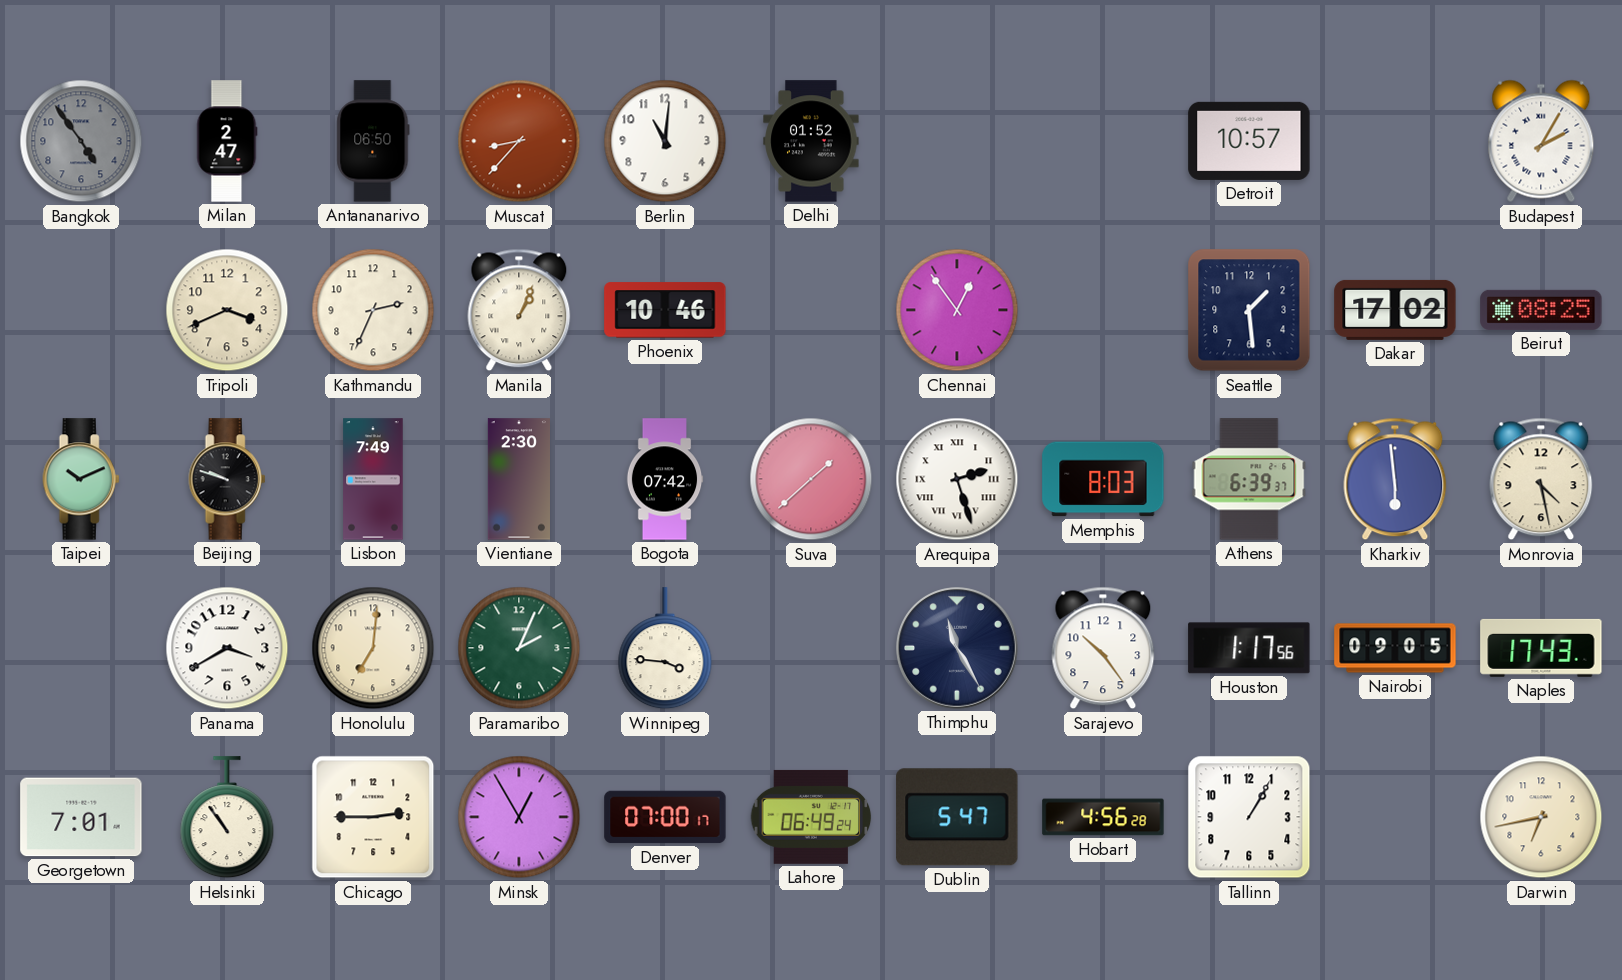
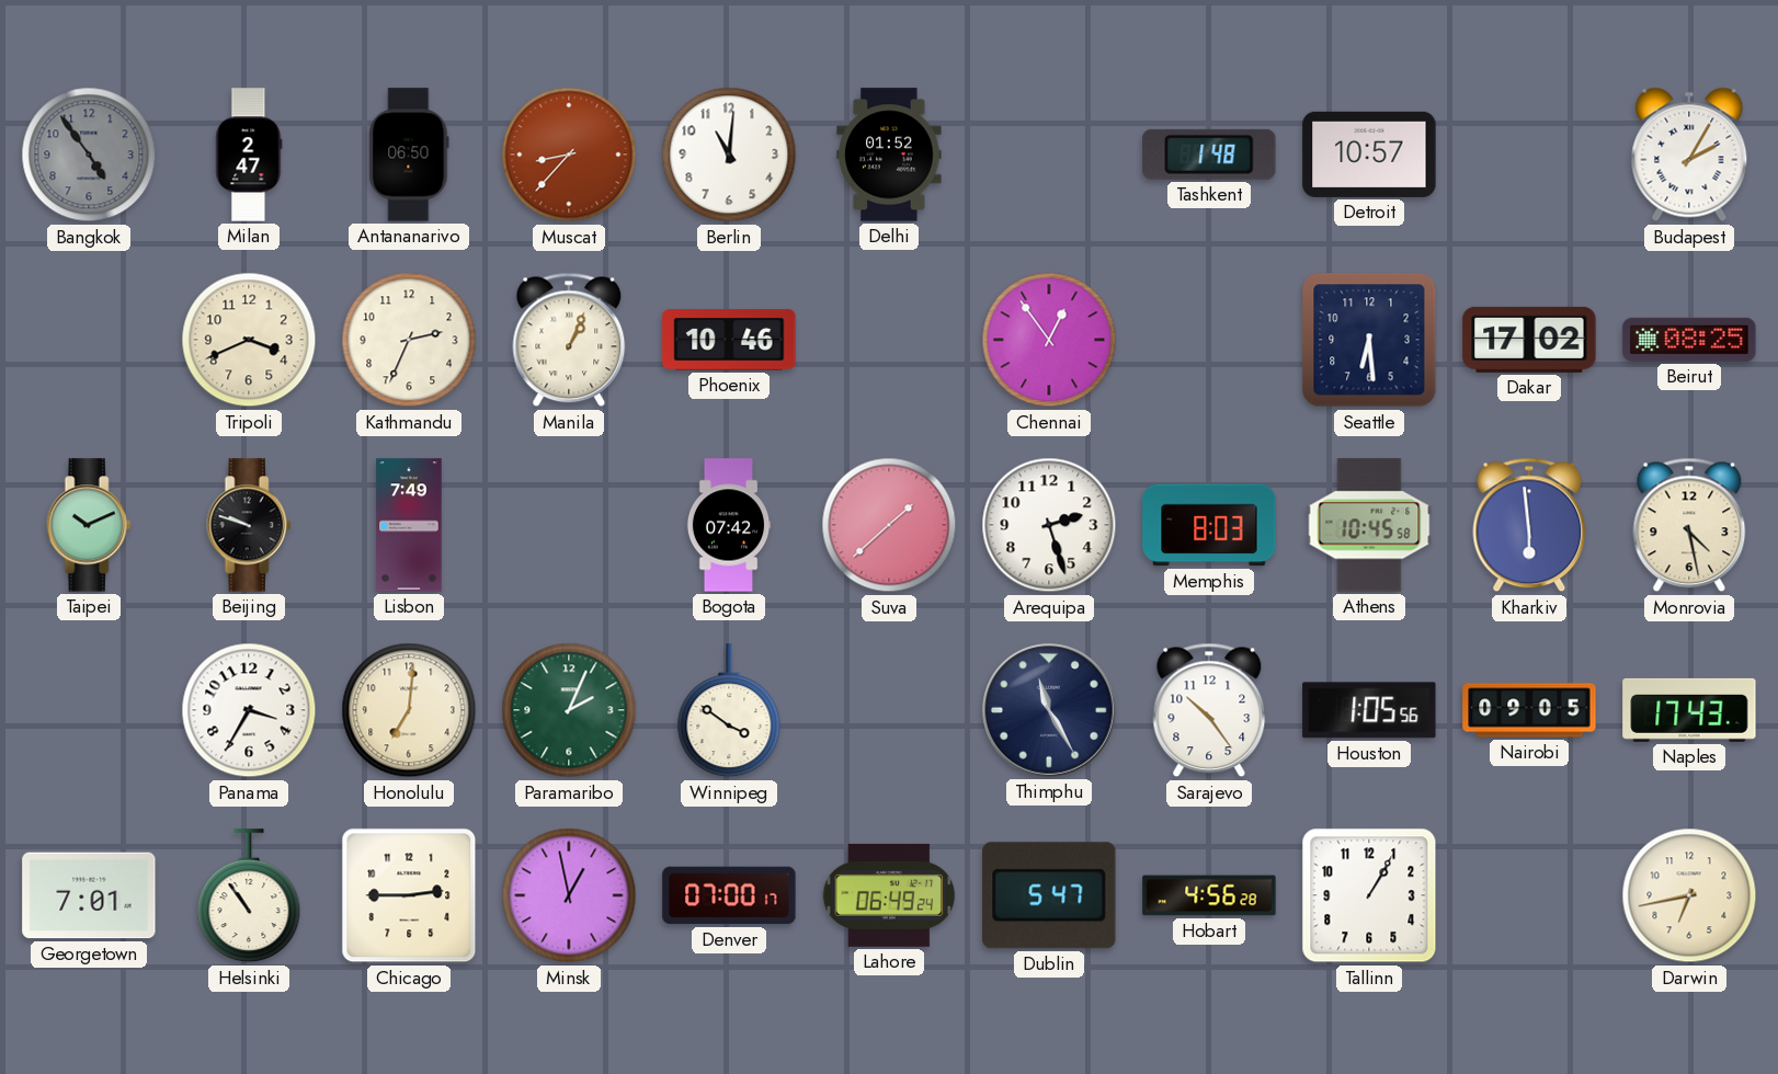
Tashkent: none -> 1:48 (1209, 155)
Seattle: 1:29 -> 6:29 (1369, 340)
Vientiane: 2:30 -> none (519, 479)
Arequipa numerals: Roman -> Arabic (1049, 525)
Athens: 6:39 -> 10:45 (1369, 525)
Panama: 3:40 -> 3:35 (249, 710)
Winnipeg: 3:46 -> 3:51 (729, 711)
Houston: 1:17 -> 1:05 (1369, 710)
Minsk: 12:55 -> 12:58 (569, 895)
